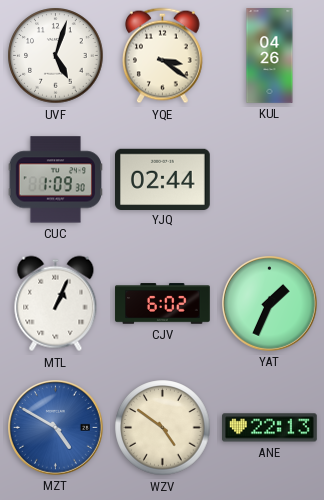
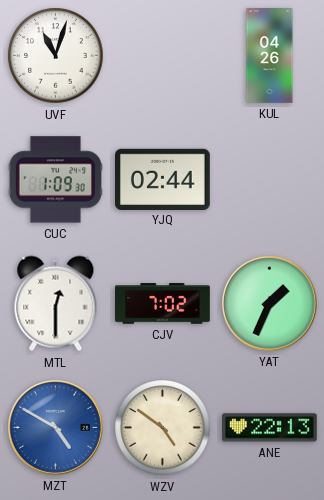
UVF: 5:03 -> 11:03 (56, 56)
YQE: 3:21 -> none (162, 56)
MTL: 1:04 -> 12:30 (56, 304)
CJV: 6:02 -> 7:02 (163, 304)
